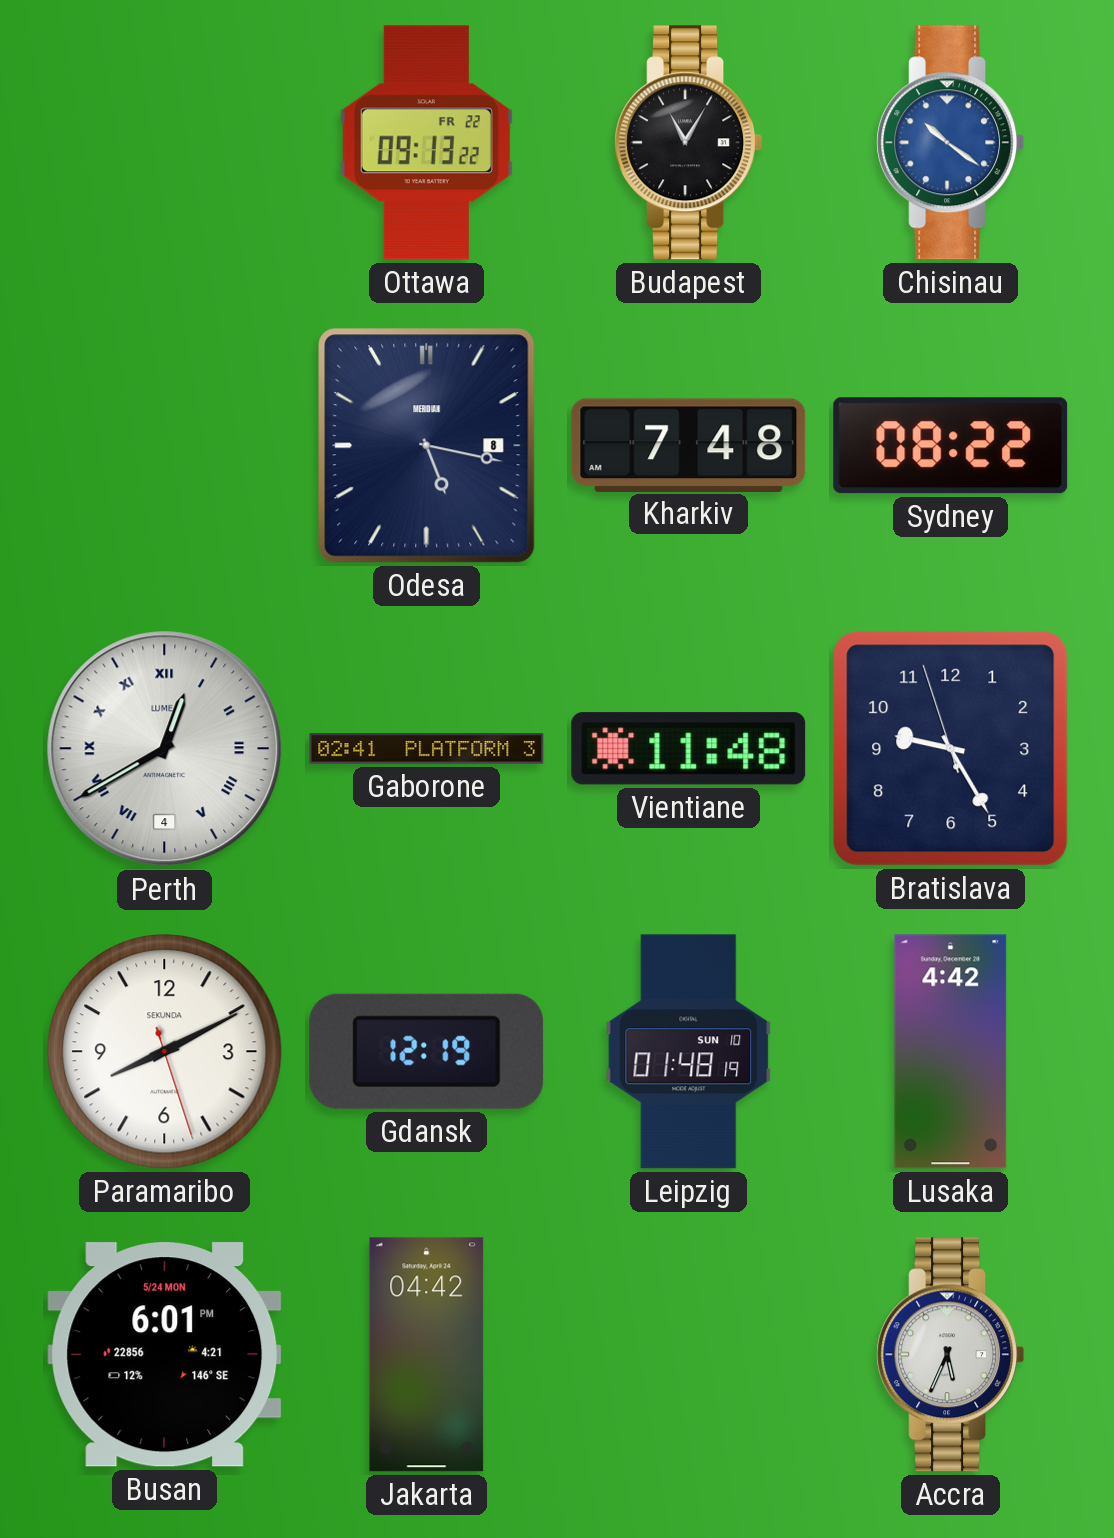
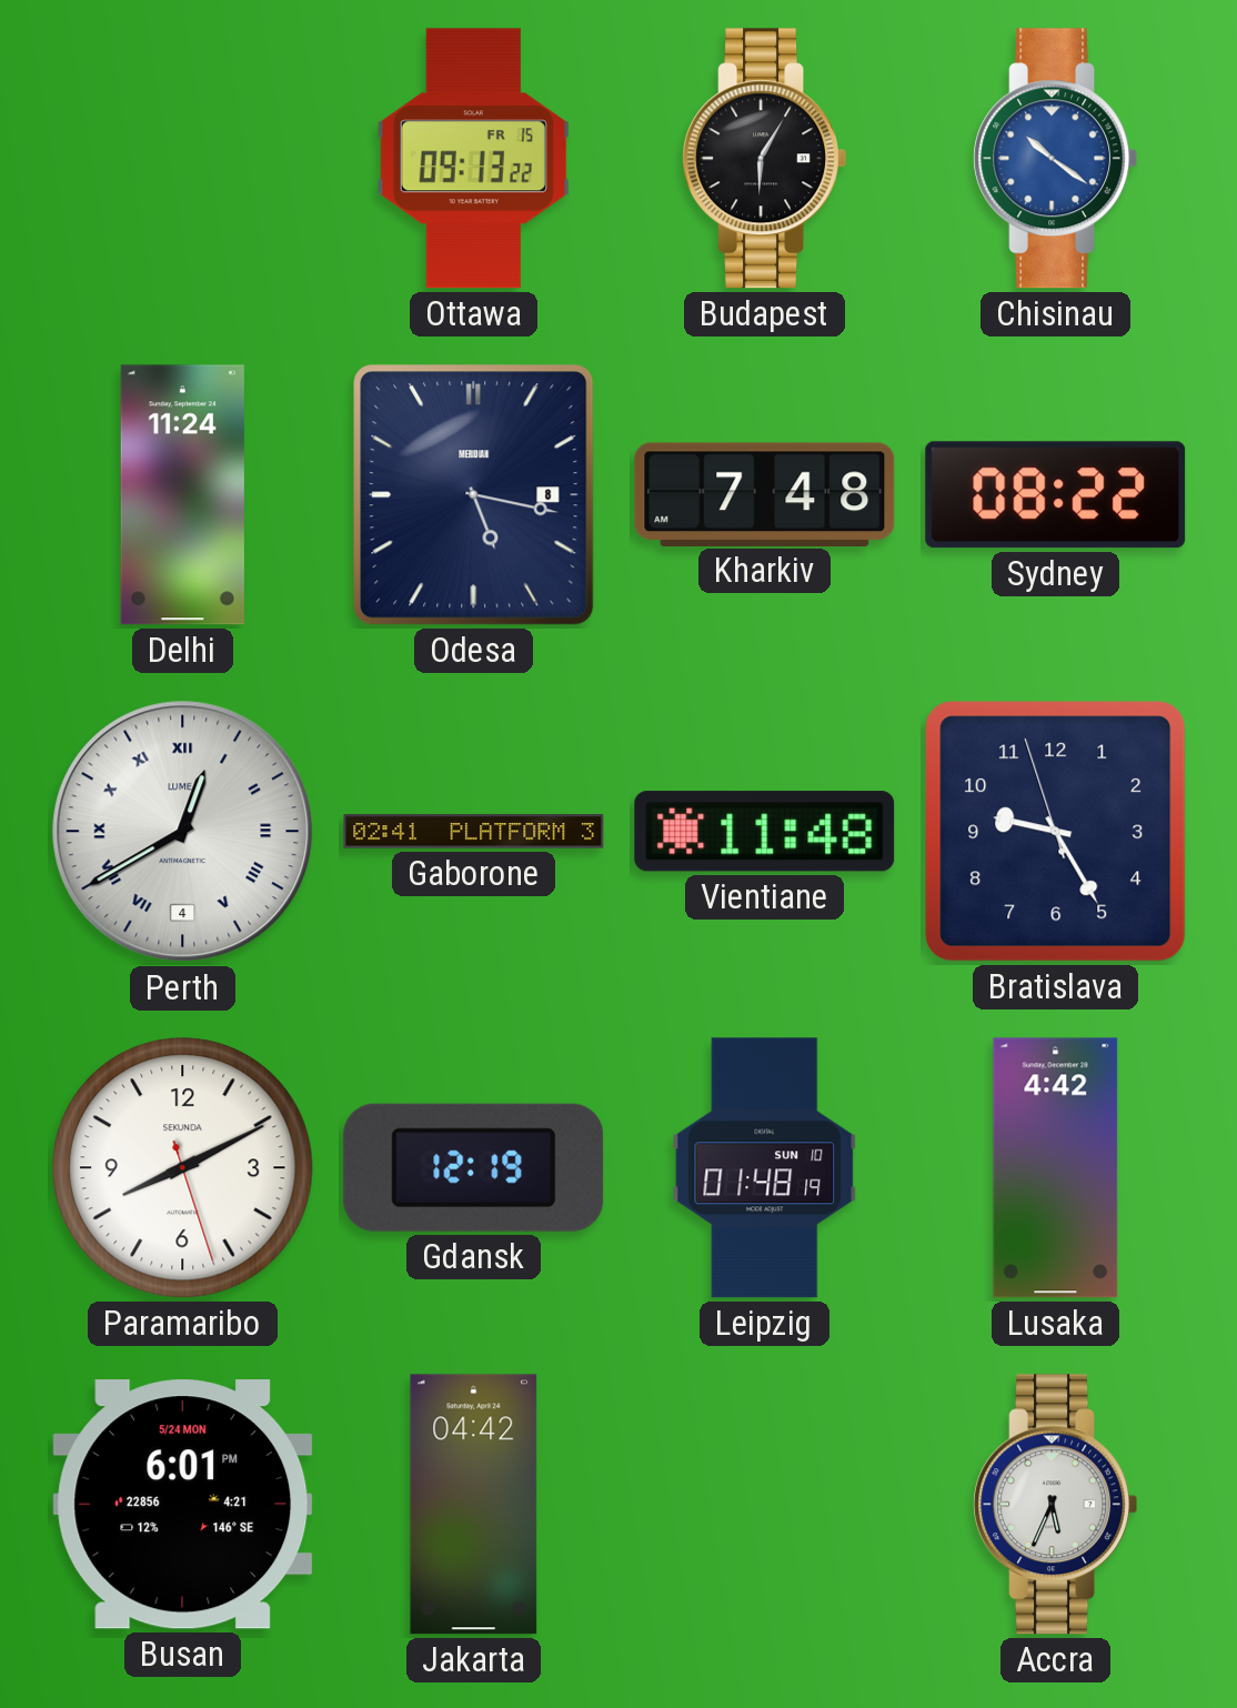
Ottawa date: FR 22 -> FR 15 (473, 159)
Budapest: 11:05 -> 6:05 (765, 159)
Delhi: none -> 11:24 (182, 495)
